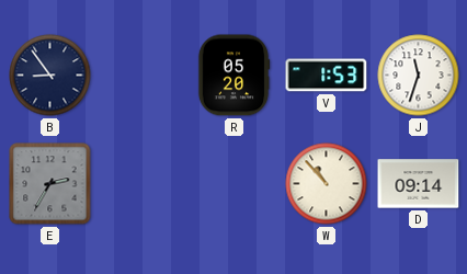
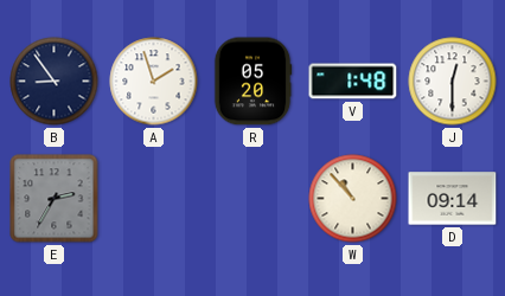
A: none -> 1:57 (154, 82)
V: 1:53 -> 1:48 (353, 82)
J: 11:33 -> 12:30 (453, 82)
